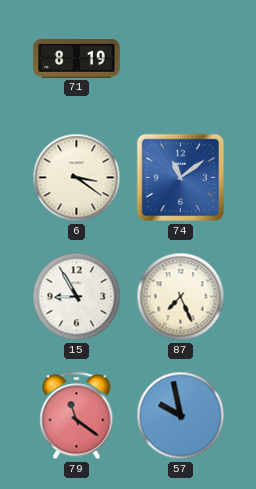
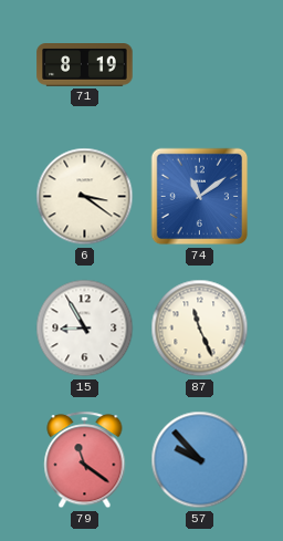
87: 7:26 -> 11:26 (200, 329)
57: 9:58 -> 9:53 (200, 460)
